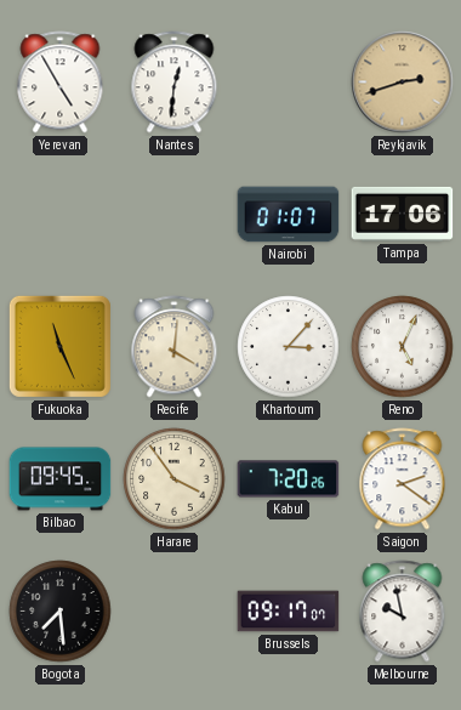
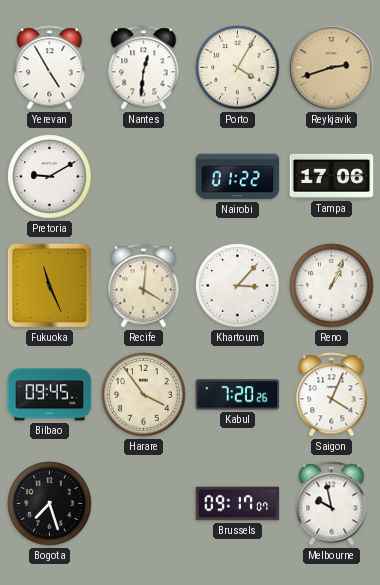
Porto: none -> 4:05 (238, 68)
Pretoria: none -> 9:10 (50, 177)
Nairobi: 01:07 -> 01:22 (238, 177)
Reno: 5:04 -> 1:04 (332, 286)
Saigon: 2:21 -> 4:04 (332, 395)
Bogota: 7:29 -> 7:27 (50, 504)
